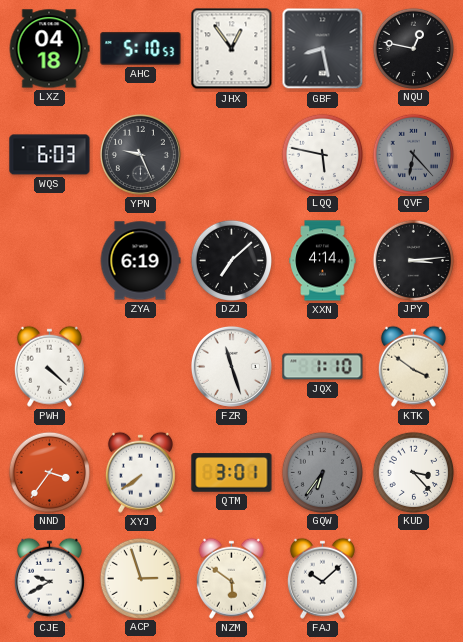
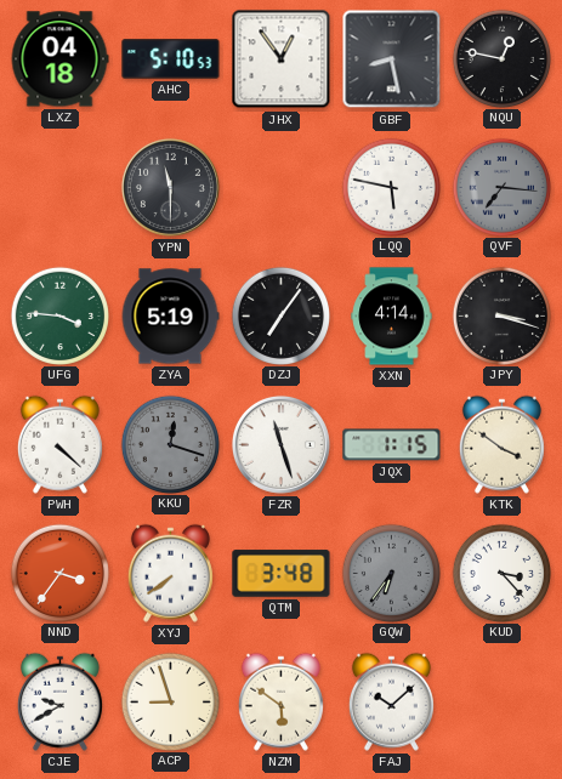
WQS: 6:03 -> none (50, 155)
YPN: 9:26 -> 11:30 (170, 187)
QVF: 6:23 -> 7:16 (501, 187)
UFG: none -> 3:46 (59, 315)
ZYA: 6:19 -> 5:19 (170, 317)
DZJ: 7:08 -> 7:06 (280, 315)
JPY: 3:14 -> 3:18 (501, 315)
KKU: none -> 12:18 (170, 444)
JQX: 1:10 -> 1:15 (392, 445)
QTM: 3:01 -> 3:48 (282, 574)
ACP: 2:57 -> 8:57 (170, 701)
